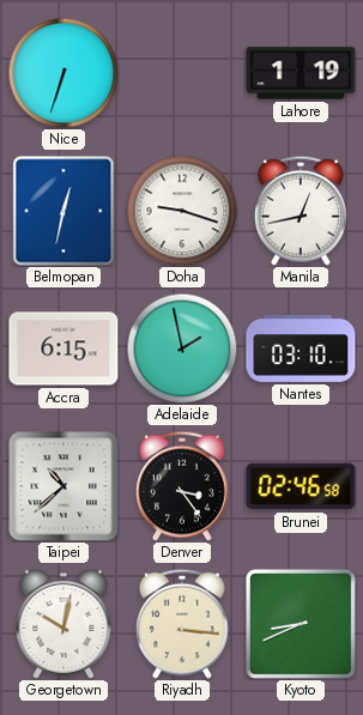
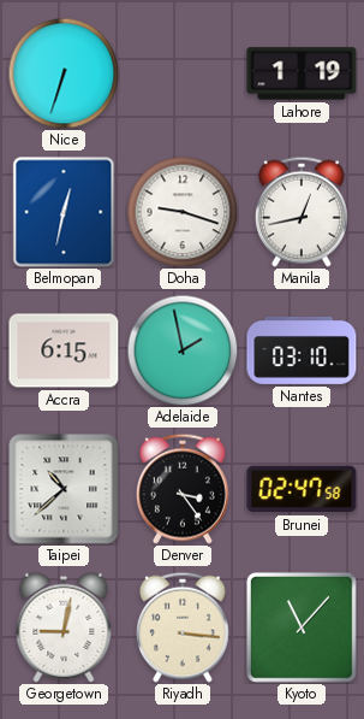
Brunei: 02:46 -> 02:47 (302, 489)
Georgetown: 10:02 -> 9:02 (64, 627)
Kyoto: 8:41 -> 11:07 (302, 627)
